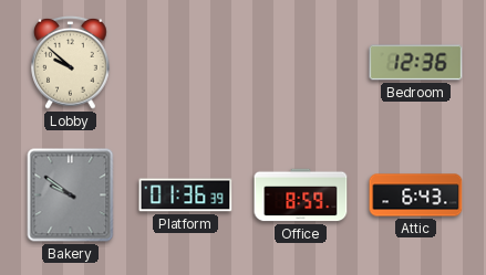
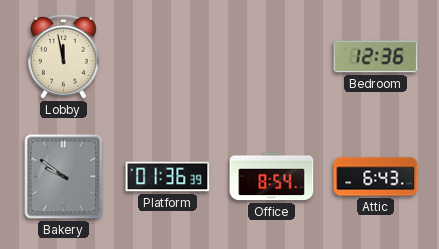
Lobby: 9:52 -> 11:58 (64, 56)
Office: 8:59 -> 8:54 (272, 177)
